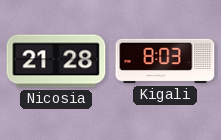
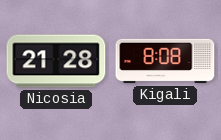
Kigali: 8:03 -> 8:08 (165, 61)
